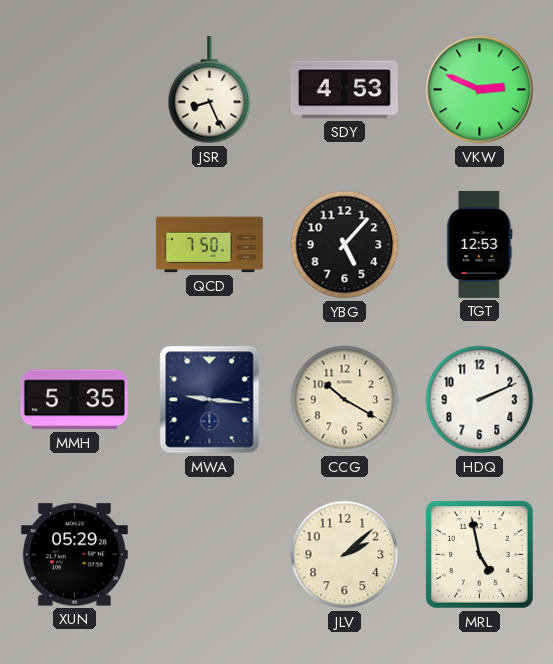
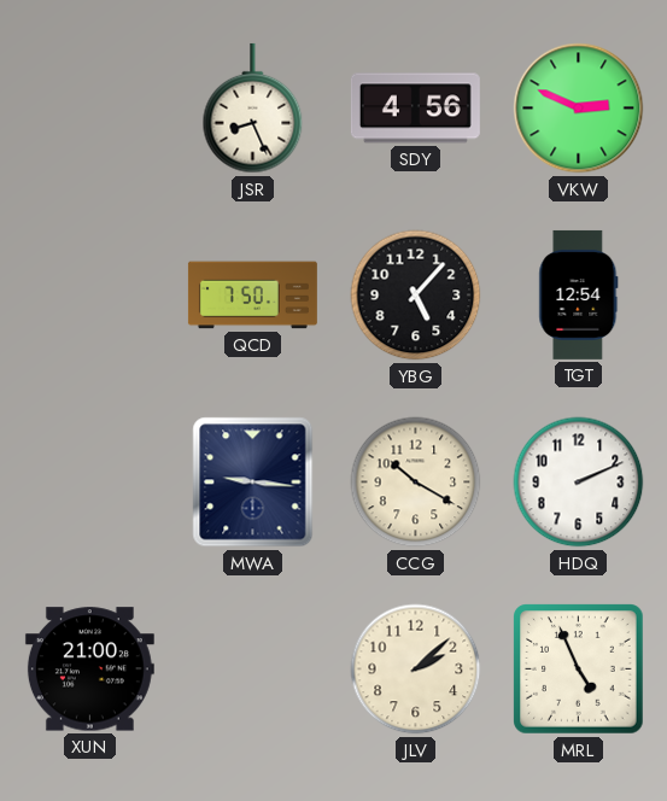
SDY: 4:53 -> 4:56 (415, 109)
TGT: 12:53 -> 12:54 (579, 294)
MMH: 5:35 -> none (74, 400)
XUN: 05:29 -> 21:00 (89, 670)
MRL: 4:58 -> 4:56 (579, 670)
